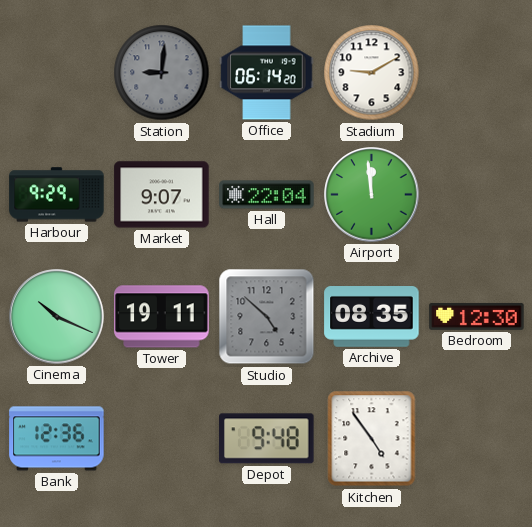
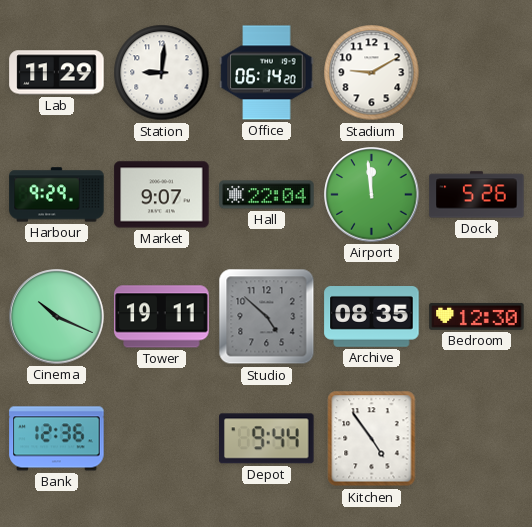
Lab: none -> 11:29 (57, 73)
Station dial: grey -> white (162, 73)
Dock: none -> 5:26 (477, 195)
Depot: 9:48 -> 9:44 (267, 439)
